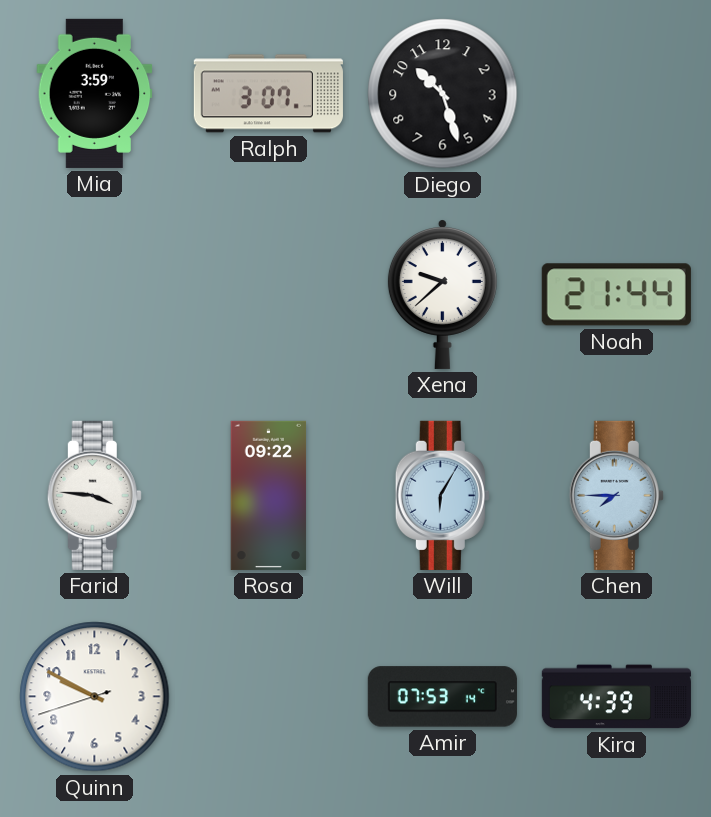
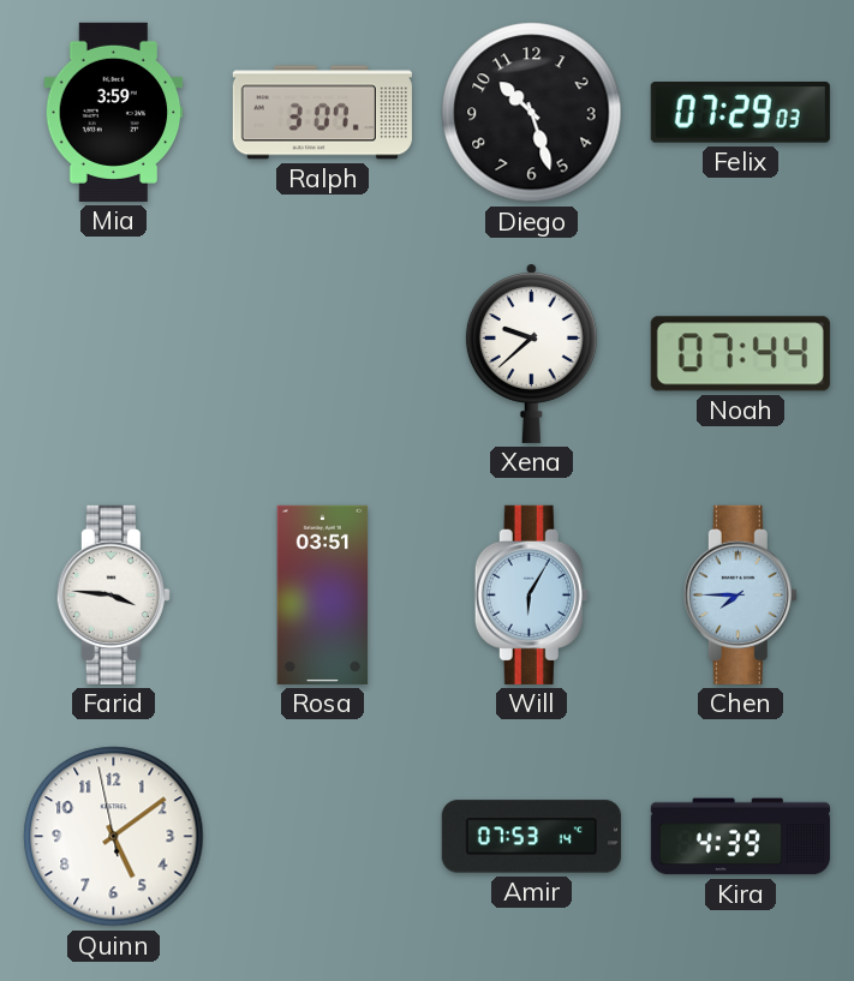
Felix: none -> 07:29 (740, 113)
Noah: 21:44 -> 07:44 (740, 354)
Rosa: 09:22 -> 03:51 (323, 594)
Quinn: 9:49 -> 5:08 (114, 837)
